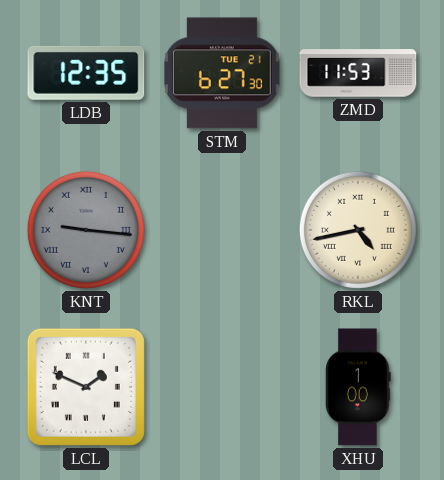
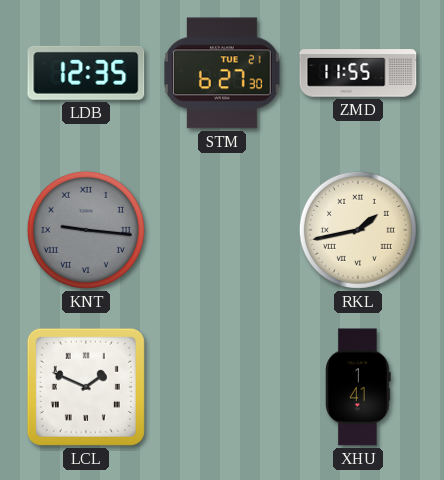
ZMD: 11:53 -> 11:55 (358, 73)
RKL: 4:43 -> 1:43 (358, 230)
XHU: 1:00 -> 1:41 (358, 387)
